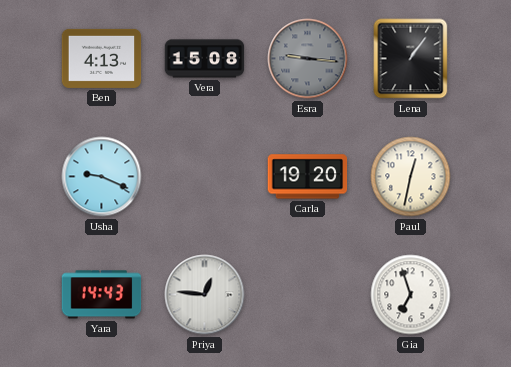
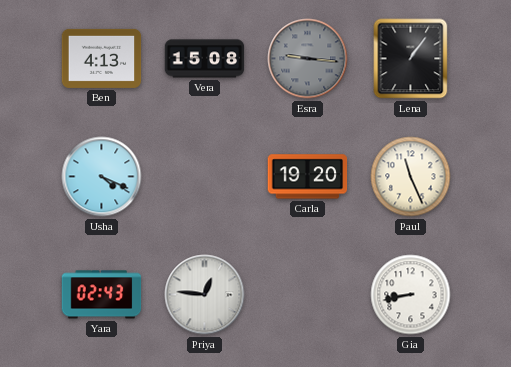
Usha: 9:19 -> 4:19 (102, 177)
Paul: 12:32 -> 11:26 (411, 177)
Yara: 14:43 -> 02:43 (102, 295)
Gia: 6:57 -> 8:43 (411, 295)
